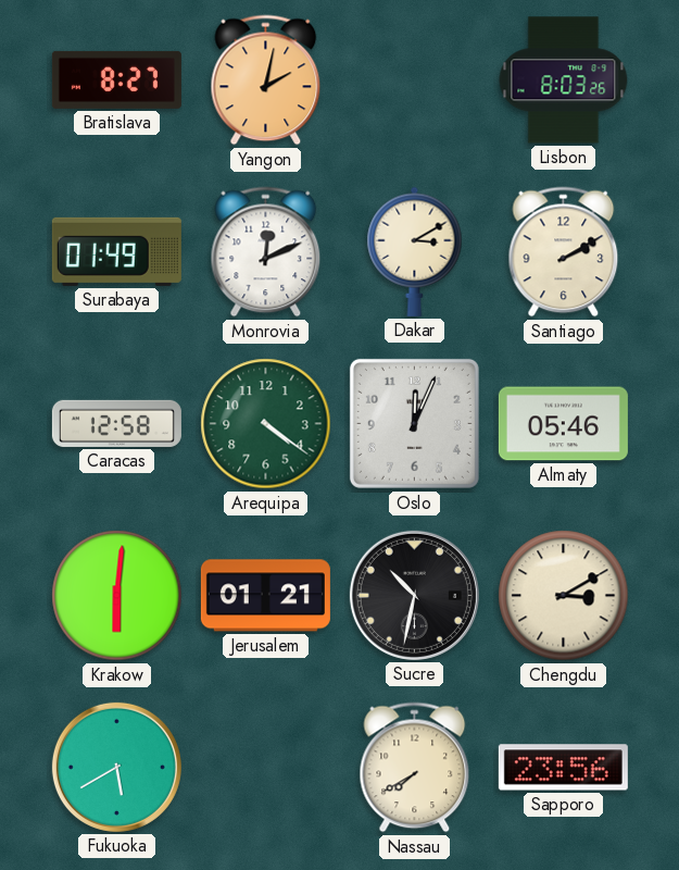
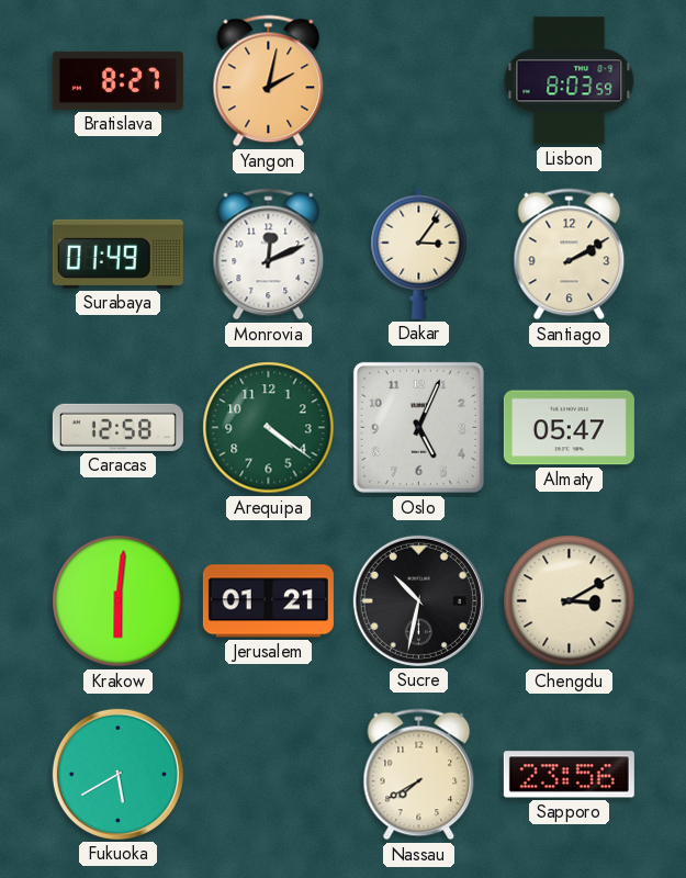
Lisbon: 8:03:26 -> 8:03:59 (570, 81)
Dakar: 3:10 -> 3:06 (419, 254)
Oslo: 12:04 -> 5:04 (418, 427)
Almaty: 05:46 -> 05:47 (569, 428)
